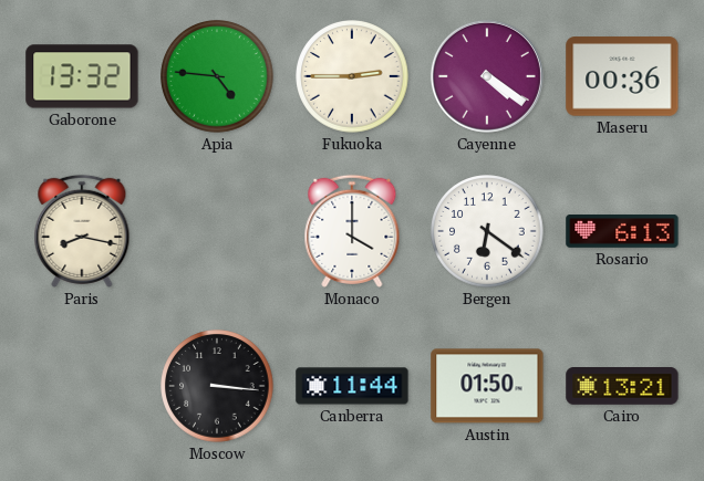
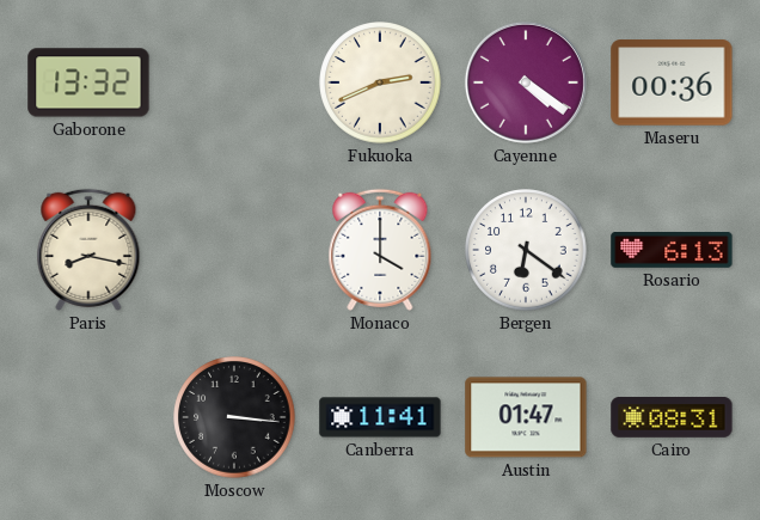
Apia: 4:46 -> none (217, 76)
Fukuoka: 2:45 -> 2:41 (380, 82)
Canberra: 11:44 -> 11:41 (380, 417)
Austin: 01:50 -> 01:47 (526, 417)
Cairo: 13:21 -> 08:31 (672, 418)
